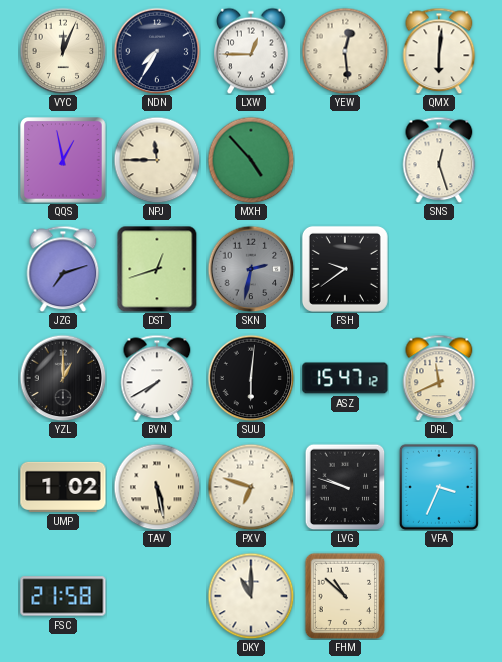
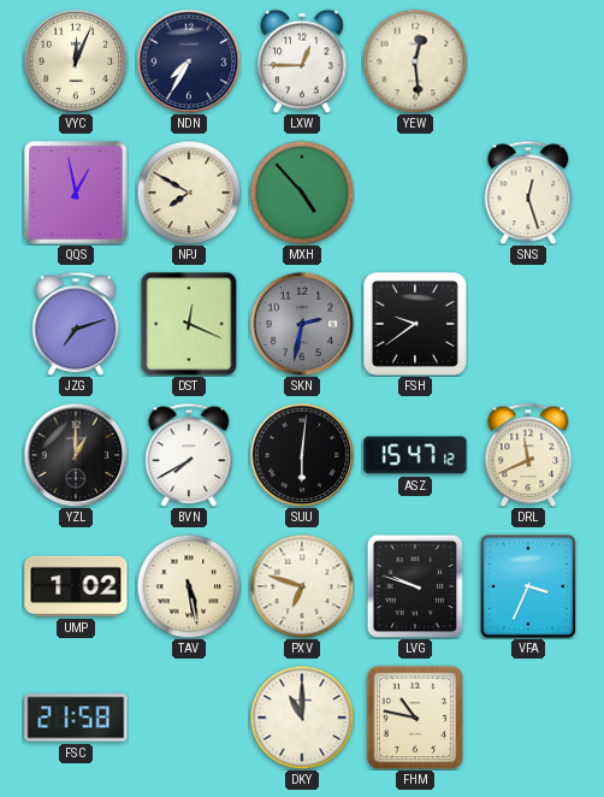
QMX: 6:01 -> none (439, 51)
NPJ: 11:45 -> 7:50 (189, 193)
DST: 12:42 -> 12:19 (189, 324)
FHM: 10:52 -> 10:47 (415, 718)
